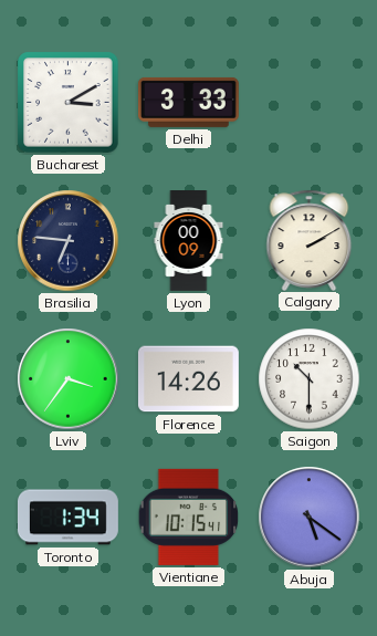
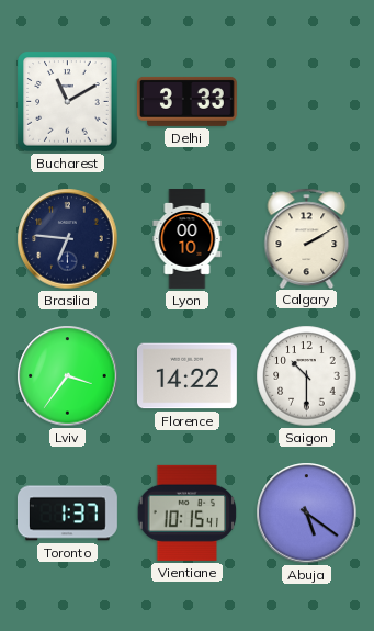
Bucharest: 3:10 -> 11:10 (68, 102)
Lyon: 00:09 -> 00:10 (188, 239)
Florence: 14:26 -> 14:22 (186, 376)
Toronto: 1:34 -> 1:37 (67, 514)
